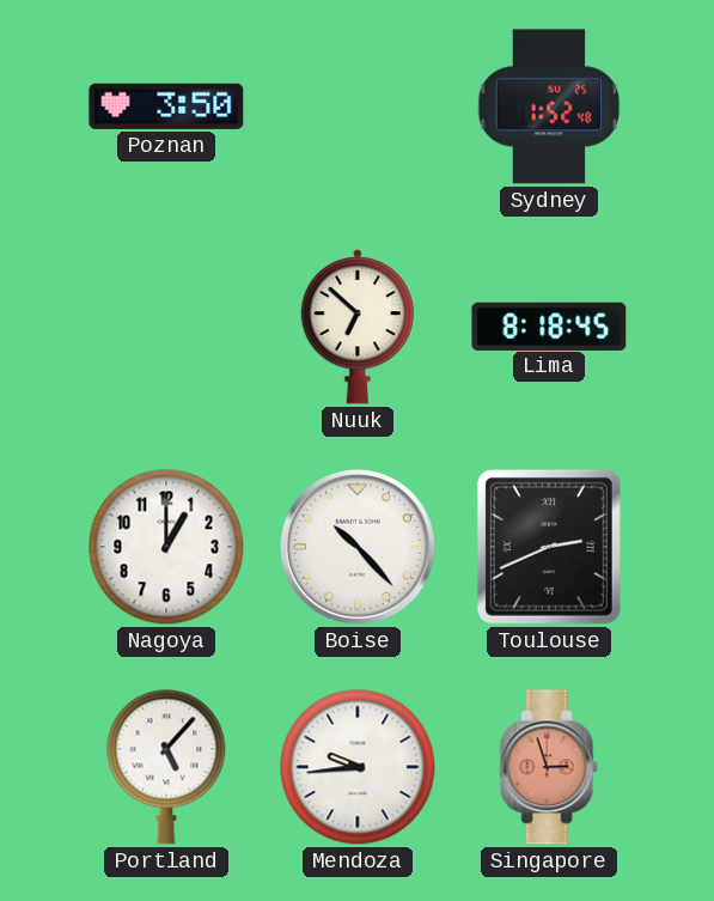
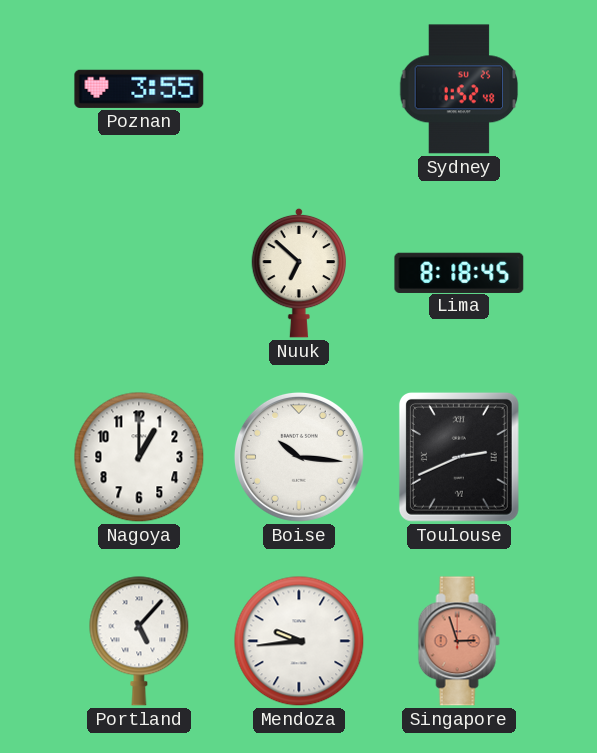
Poznan: 3:50 -> 3:55 (139, 89)
Boise: 10:23 -> 10:16 (299, 457)
